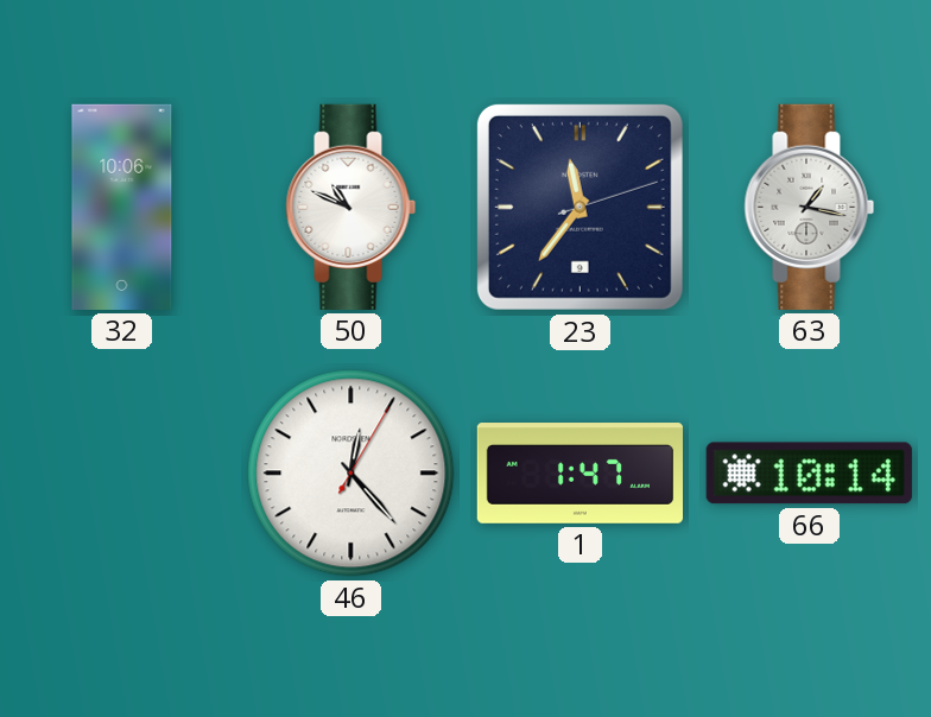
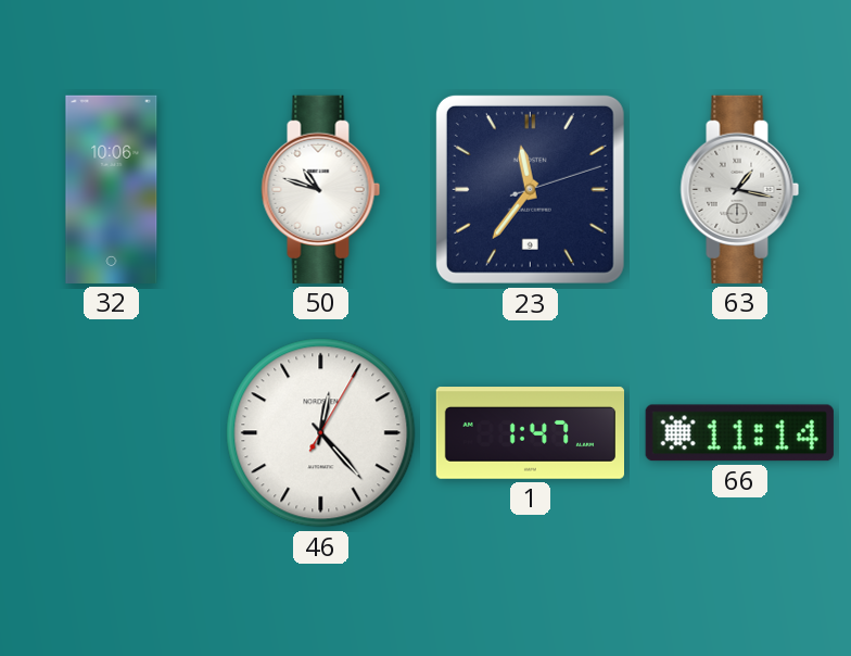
50: 10:49 -> 10:48 (321, 189)
66: 10:14 -> 11:14 (739, 433)
